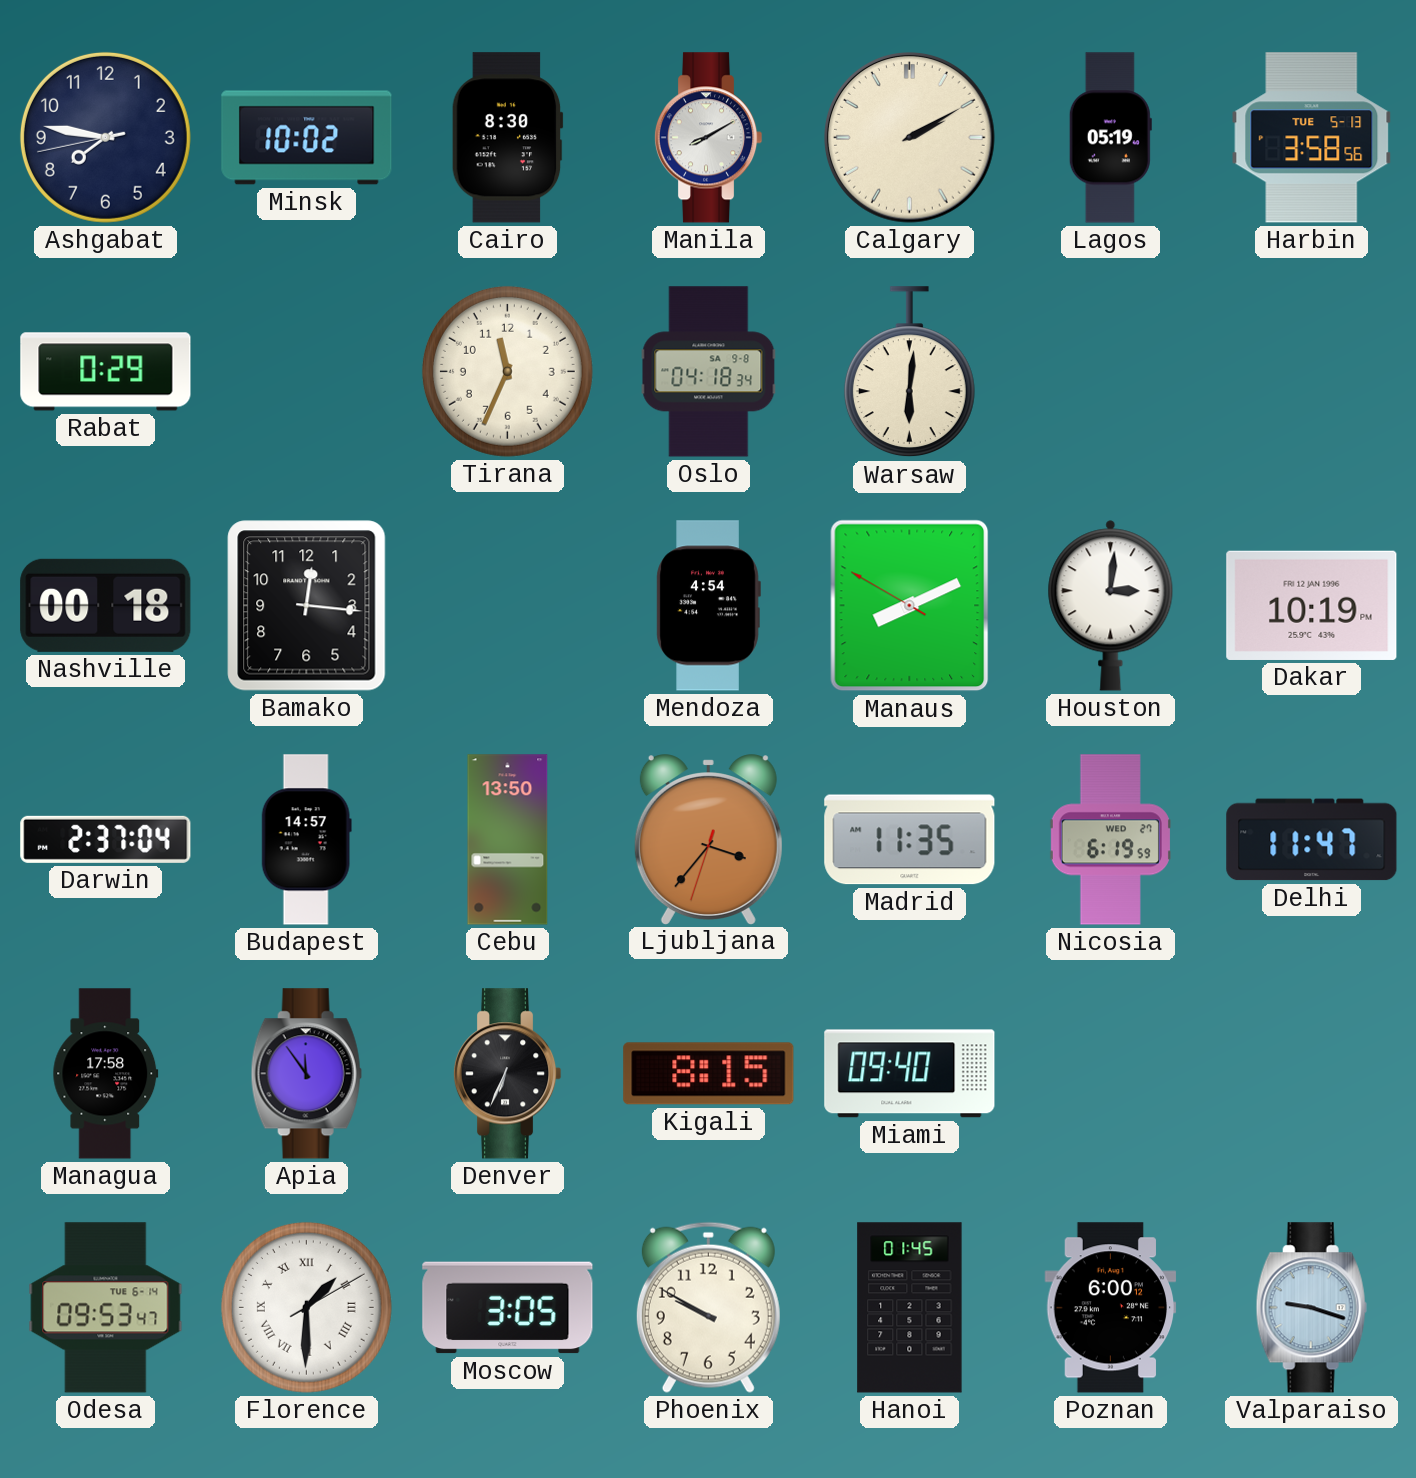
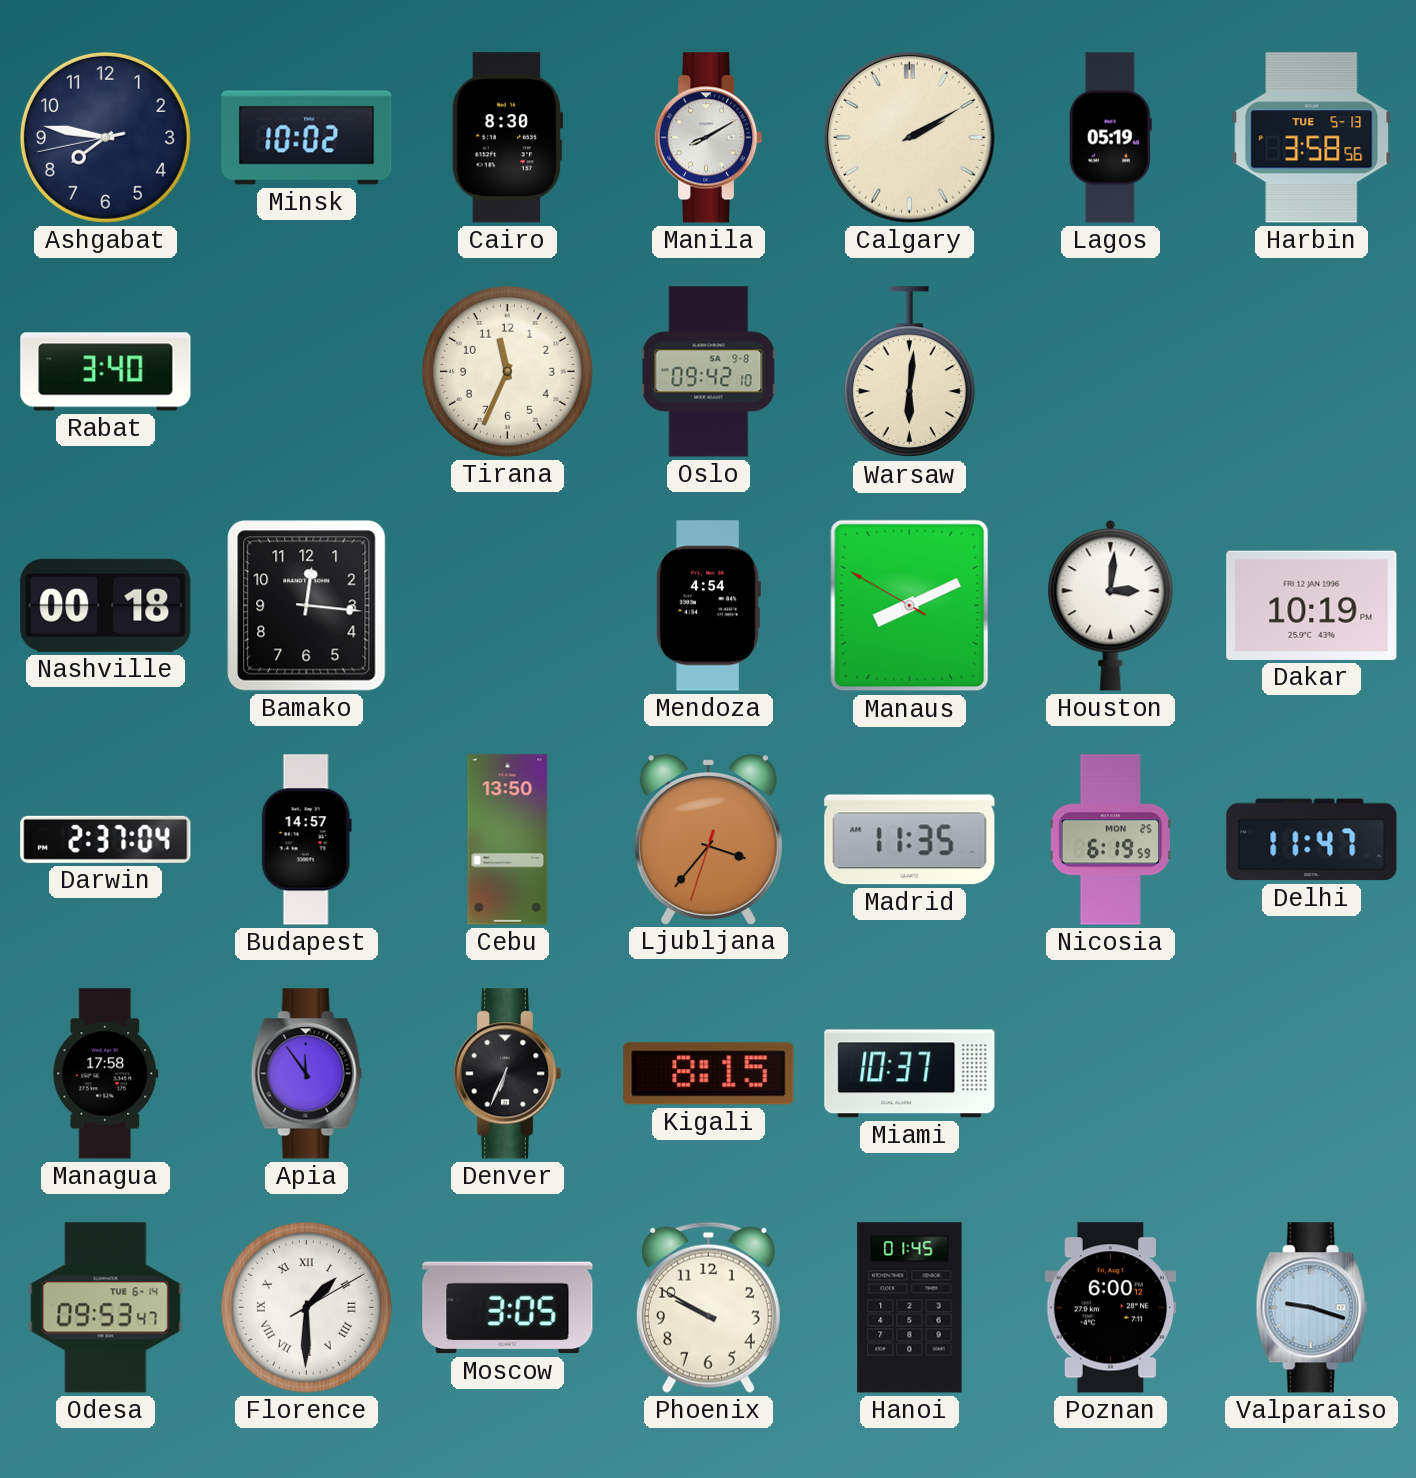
Rabat: 0:29 -> 3:40 (106, 372)
Oslo: 04:18 -> 09:42 (709, 372)
Nicosia date: WED 27 -> MON 25 (1110, 840)
Miami: 09:40 -> 10:37 (910, 1074)
